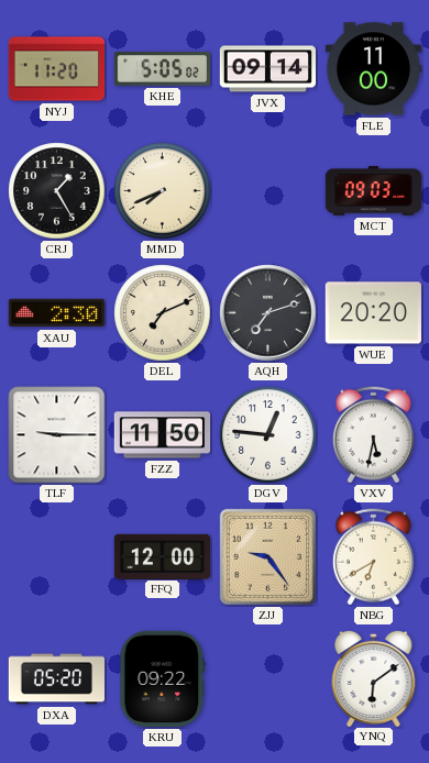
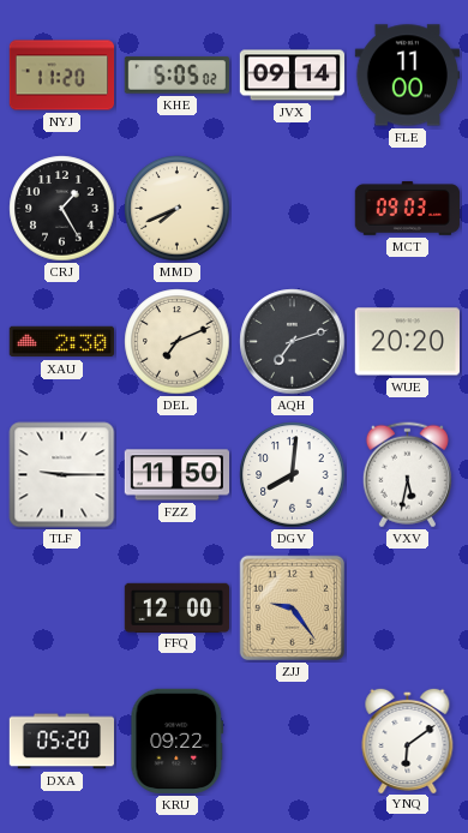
DGV: 12:46 -> 8:01 (293, 475)
NBG: 6:40 -> none (373, 557)
